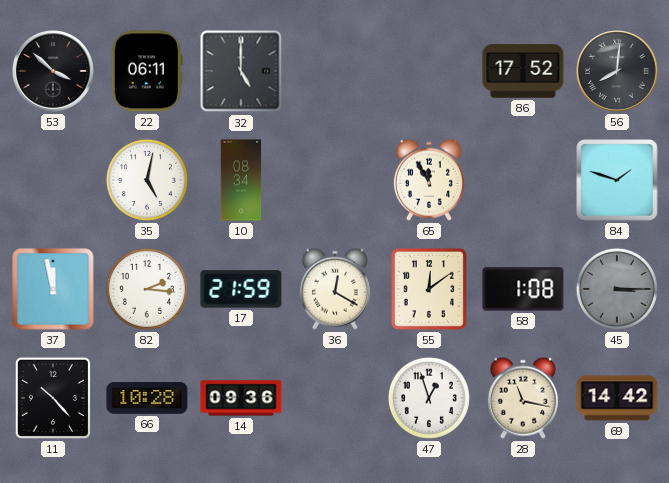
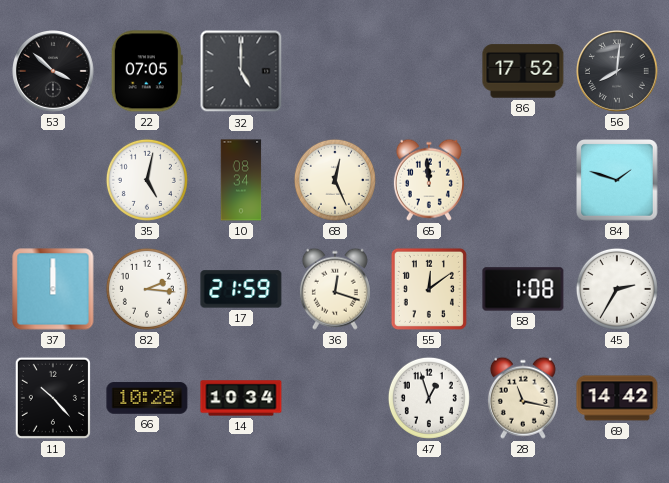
22: 06:11 -> 07:05 (147, 71)
68: none -> 12:26 (335, 180)
65: 11:55 -> 11:59 (429, 180)
37: 11:58 -> 12:00 (53, 289)
36: 12:20 -> 12:18 (335, 289)
45: 3:15 -> 2:35 (617, 289)
45 dial: grey -> white (617, 289)
14: 09:36 -> 10:34 (241, 398)
